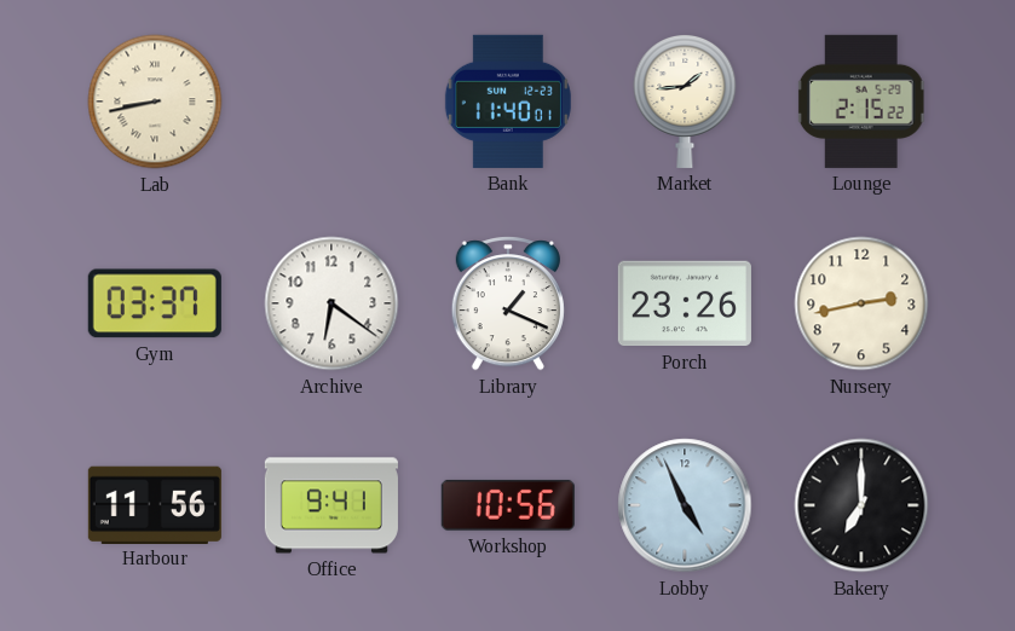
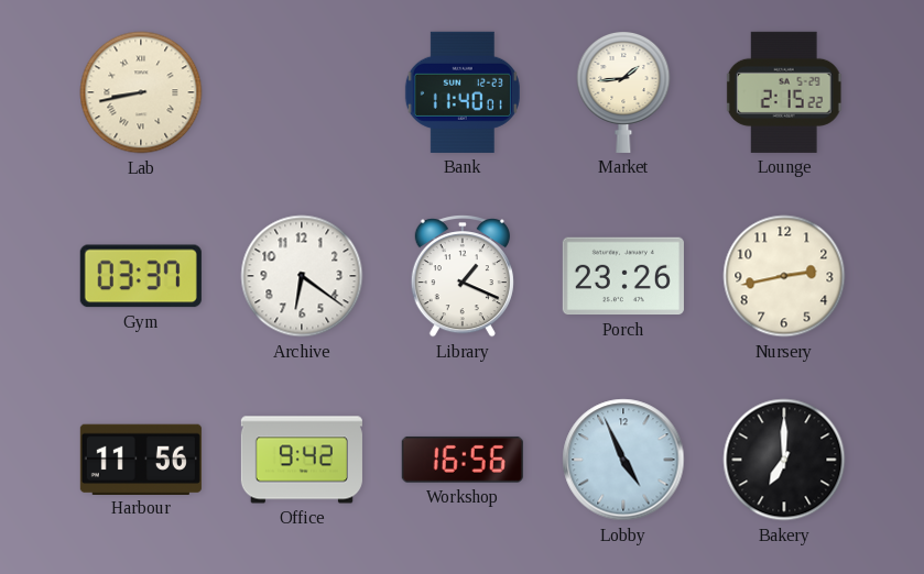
Office: 9:41 -> 9:42 (302, 460)
Workshop: 10:56 -> 16:56 (463, 460)
